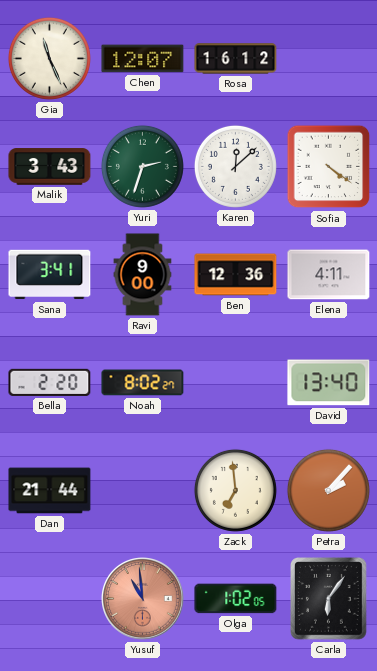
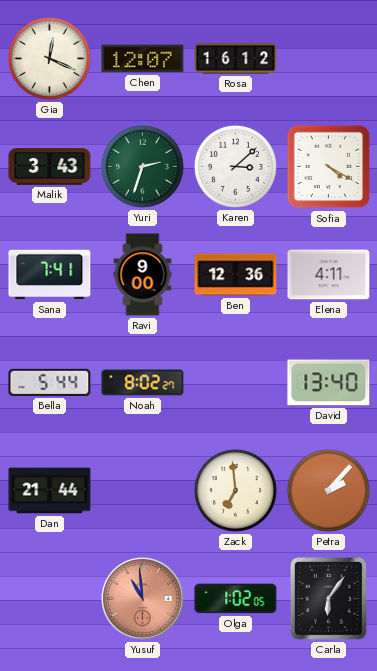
Gia: 11:26 -> 12:19 (49, 58)
Karen: 12:08 -> 3:08 (235, 166)
Sofia: 4:21 -> 4:20 (329, 167)
Sana: 3:41 -> 7:41 (50, 275)
Bella: 2:20 -> 5:44 (50, 382)
